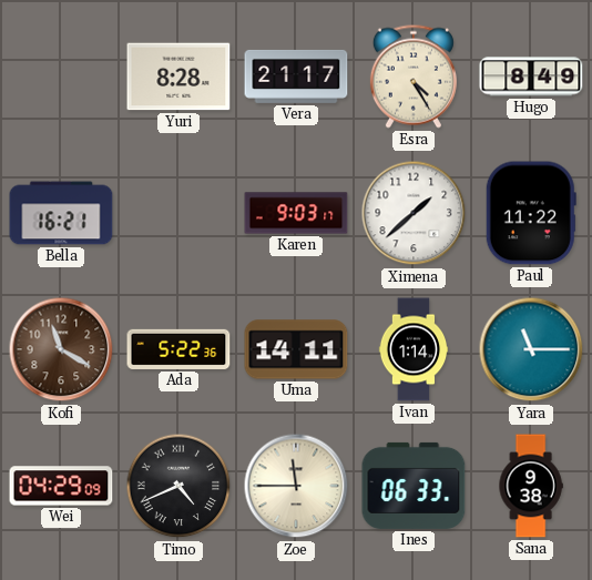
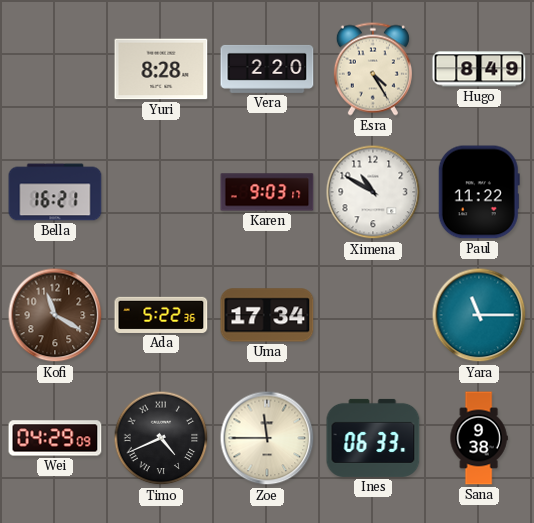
Vera: 21:17 -> 2:20 (267, 69)
Ximena: 1:38 -> 10:50 (373, 192)
Uma: 14:11 -> 17:34 (267, 315)
Ivan: 1:14 -> none (414, 349)
